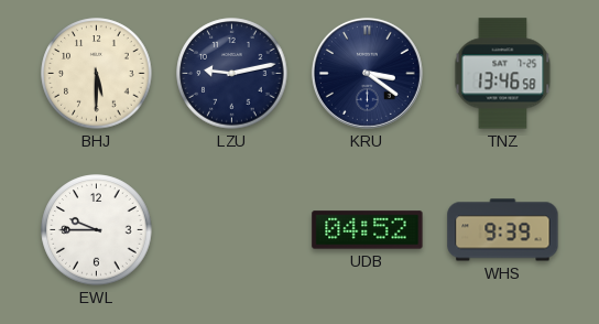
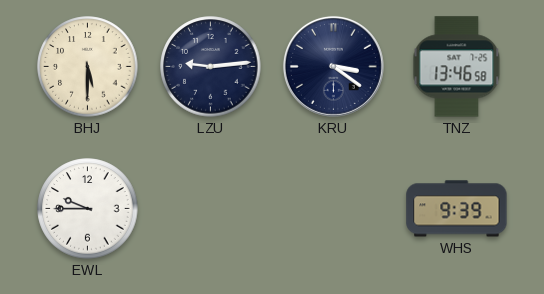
LZU: 9:13 -> 9:14 (211, 67)
UDB: 04:52 -> none (368, 230)
